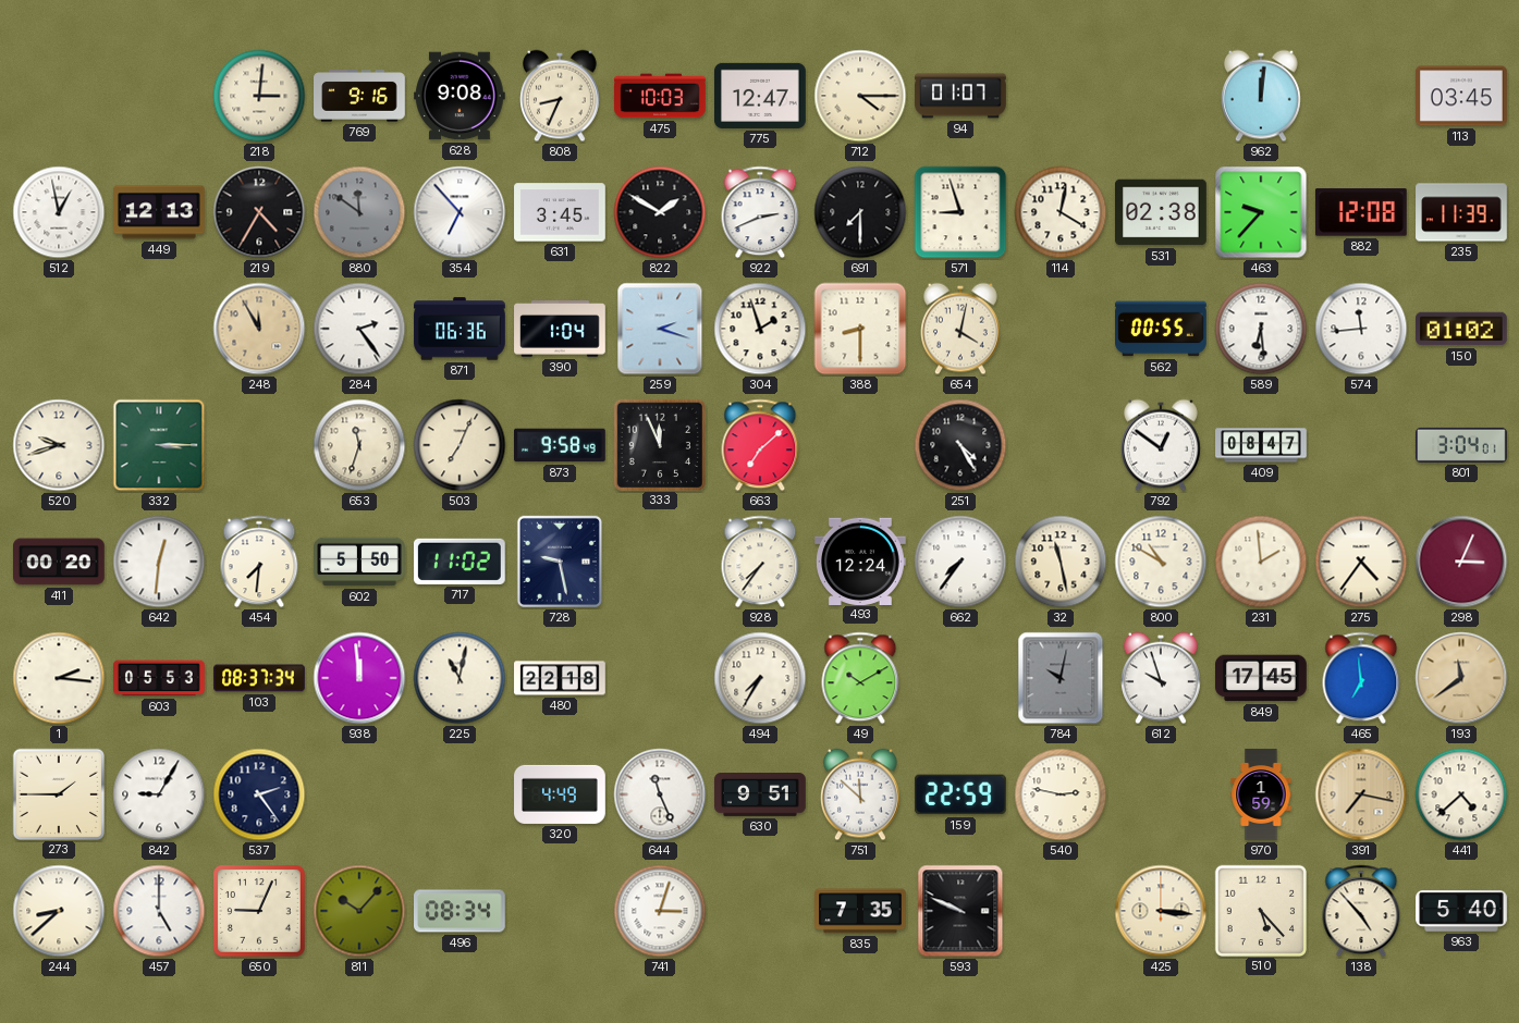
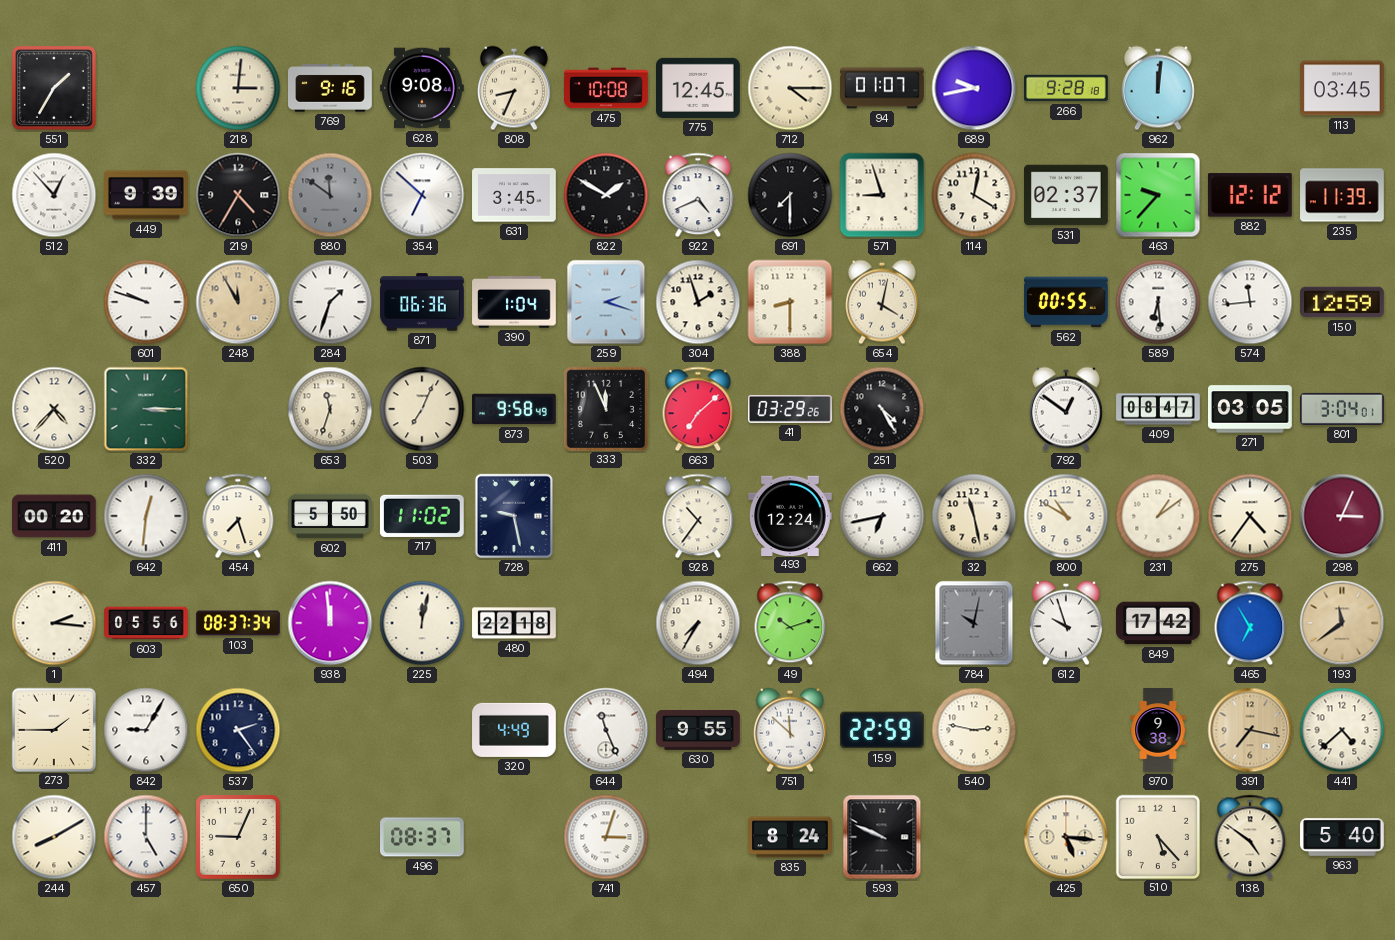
551: none -> 1:35 (55, 89)
475: 10:03 -> 10:08 (606, 88)
775: 12:47 -> 12:45 (698, 88)
689: none -> 9:43 (974, 88)
266: none -> 9:28 (1066, 88)
512: 12:58 -> 12:53 (54, 195)
449: 12:13 -> 9:39 (147, 195)
354: 6:53 -> 6:52 (422, 195)
922: 2:41 -> 4:41 (698, 195)
531: 02:38 -> 02:37 (1067, 195)
882: 12:08 -> 12:12 (1250, 195)
601: none -> 9:48 (146, 302)
284: 2:24 -> 1:33 (330, 302)
150: 01:02 -> 12:59 (1343, 302)
520: 9:42 -> 4:37 (54, 409)
41: none -> 03:29 (791, 409)
271: none -> 03:05 (1250, 409)
454: 7:31 -> 7:27 (238, 516)
928: 7:36 -> 10:36 (698, 516)
662: 7:36 -> 6:43 (882, 516)
231: 1:59 -> 1:09 (1158, 516)
603: 05:53 -> 05:56 (146, 623)
225: 11:02 -> 12:02 (422, 623)
49: 10:10 -> 10:12 (790, 623)
849: 17:45 -> 17:42 (1159, 623)
465: 6:59 -> 6:55 (1250, 623)
630: 9:51 -> 9:55 (698, 731)
970: 1:59 -> 9:38 (1158, 730)
244: 8:38 -> 8:10 (54, 837)
811: 10:07 -> none (359, 911)
496: 08:34 -> 08:37 (423, 837)
835: 7:35 -> 8:24 (790, 837)
425: 3:16 -> 5:16 (1066, 837)
138: 4:53 -> 4:51 (1250, 837)
